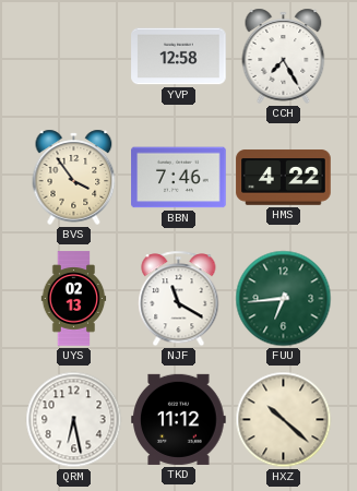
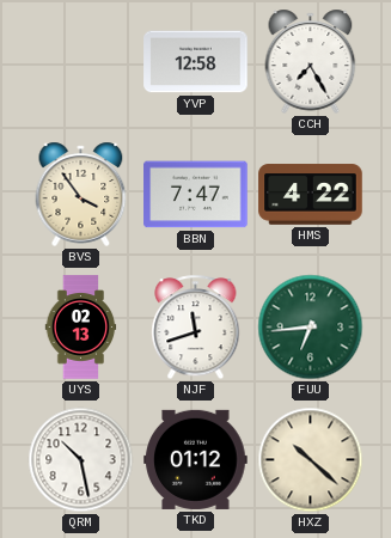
BBN: 7:46 -> 7:47 (196, 195)
NJF: 11:20 -> 11:42 (196, 328)
QRM: 6:28 -> 10:28 (81, 460)
TKD: 11:12 -> 01:12 (196, 459)
